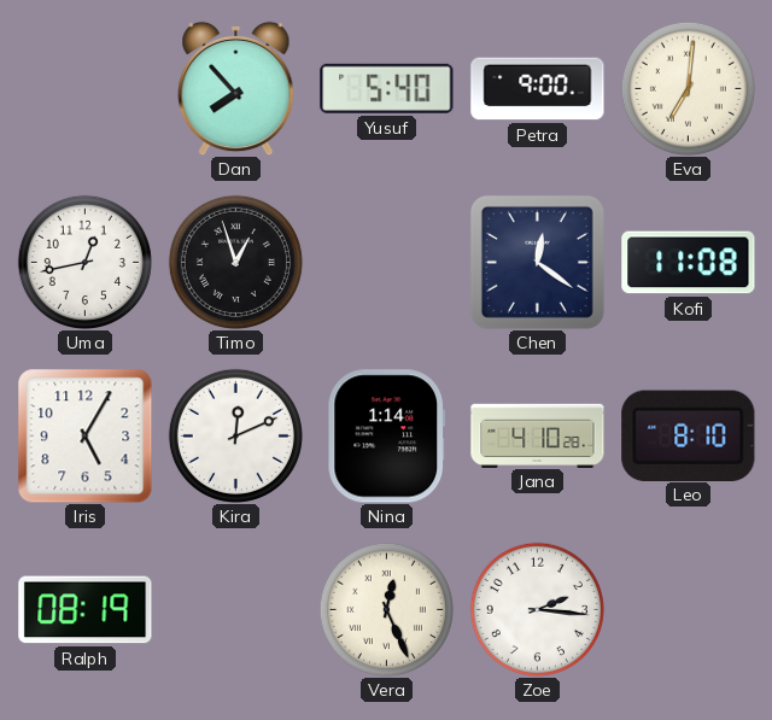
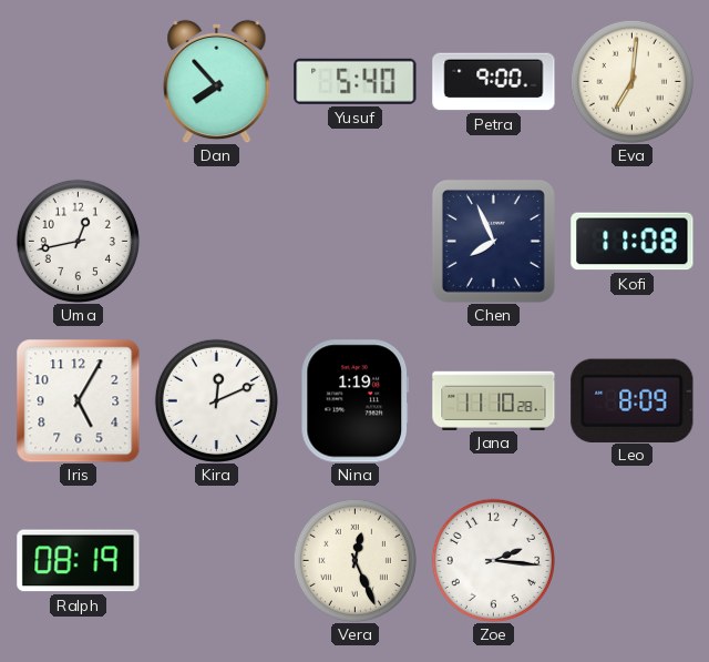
Timo: 12:57 -> none (235, 262)
Chen: 12:21 -> 7:56 (493, 241)
Nina: 1:14 -> 1:19 (354, 401)
Jana: 4:10 -> 11:10 (494, 400)
Leo: 8:10 -> 8:09 (633, 400)
